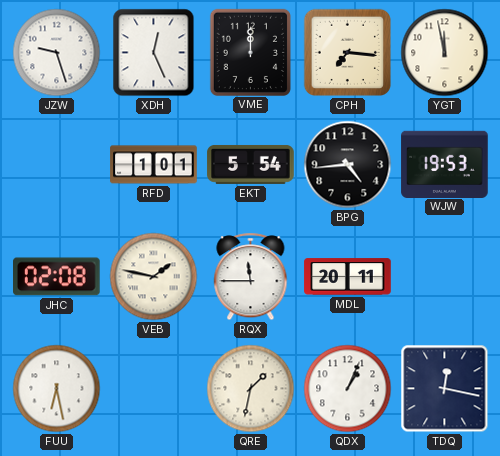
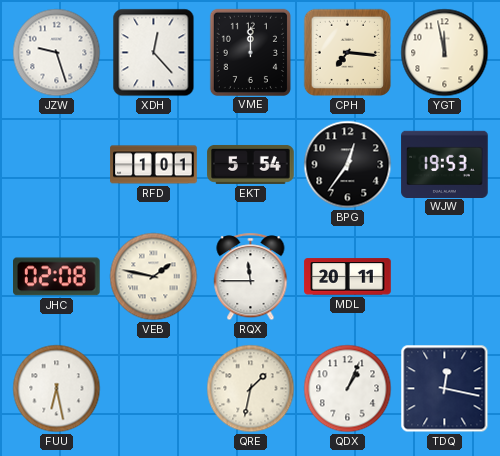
XDH: 12:26 -> 12:23 (154, 53)
BPG: 4:44 -> 12:36 (348, 165)
